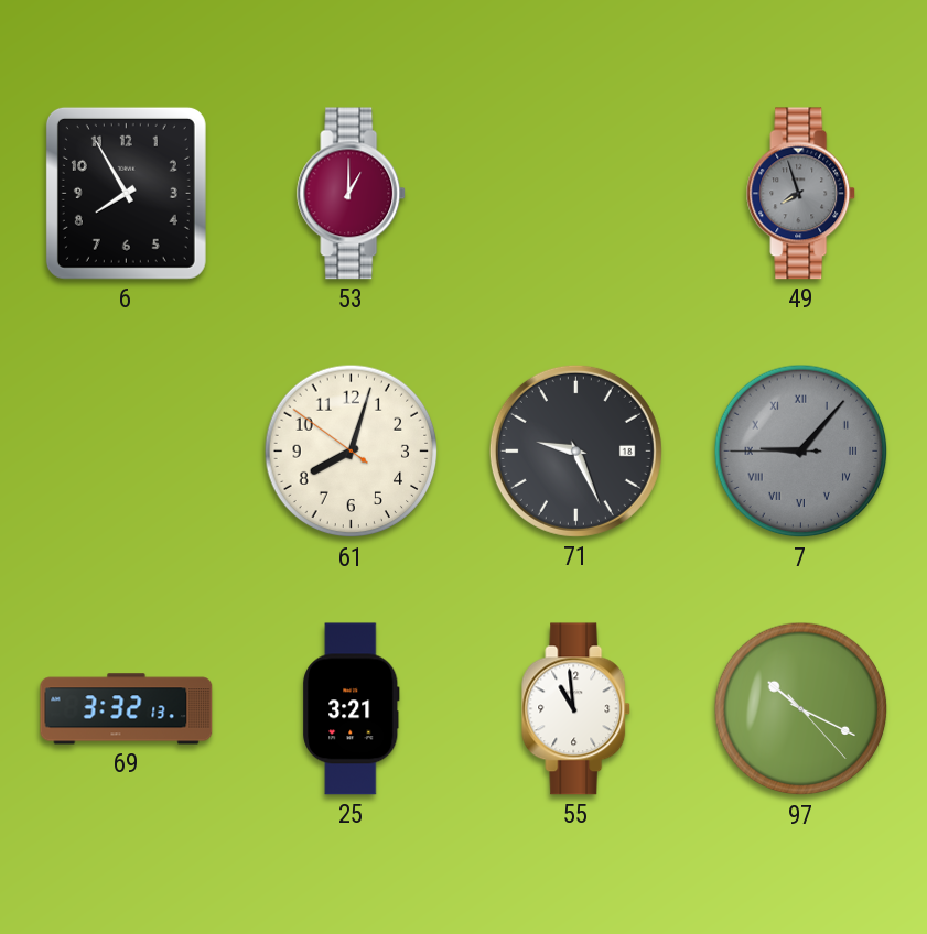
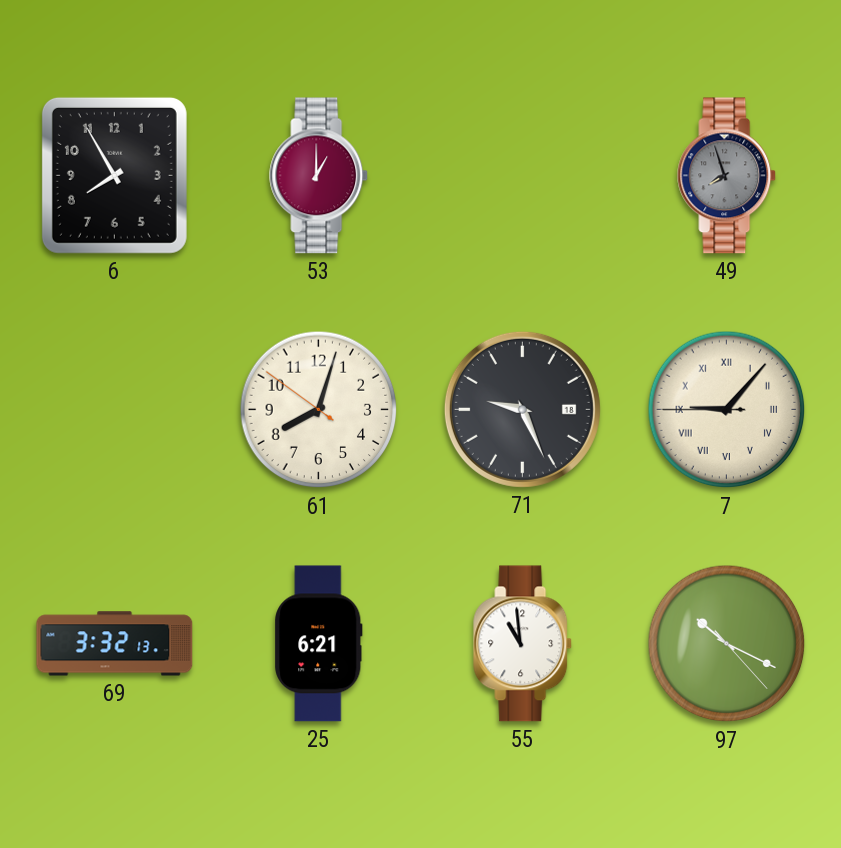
7 dial: grey -> cream (727, 410)
25: 3:21 -> 6:21 (319, 644)
